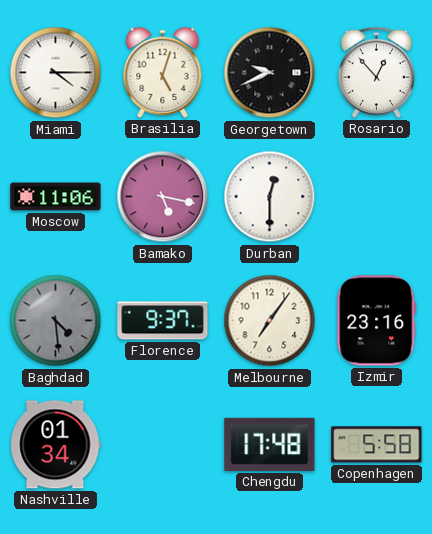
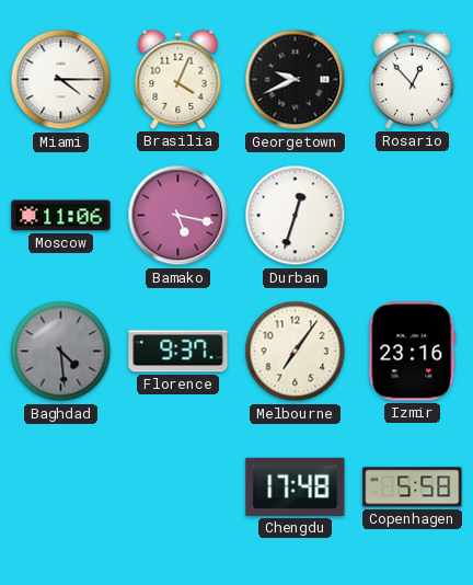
Brasilia: 5:03 -> 4:04 (178, 79)
Durban: 12:30 -> 12:33 (296, 216)
Nashville: 01:34 -> none (56, 445)
